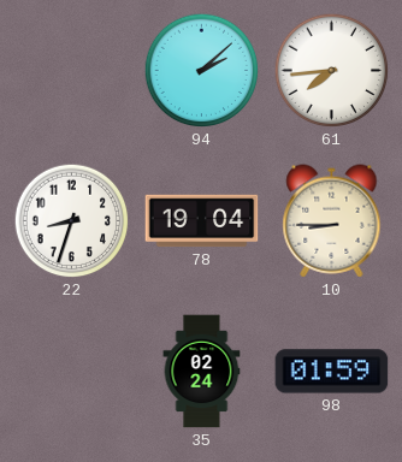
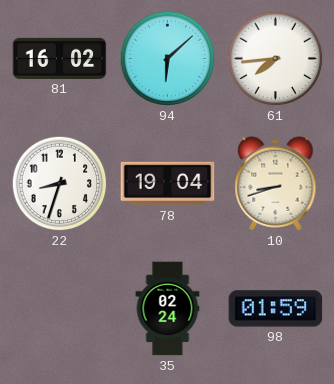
81: none -> 16:02 (60, 58)
94: 2:08 -> 6:08 (168, 59)
10: 8:45 -> 8:42 (276, 184)
